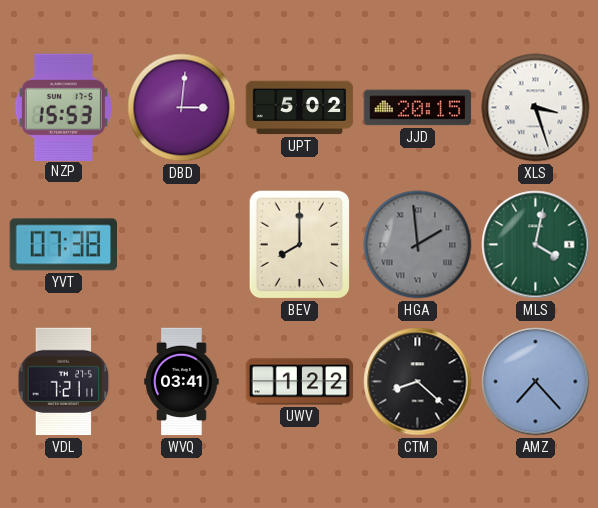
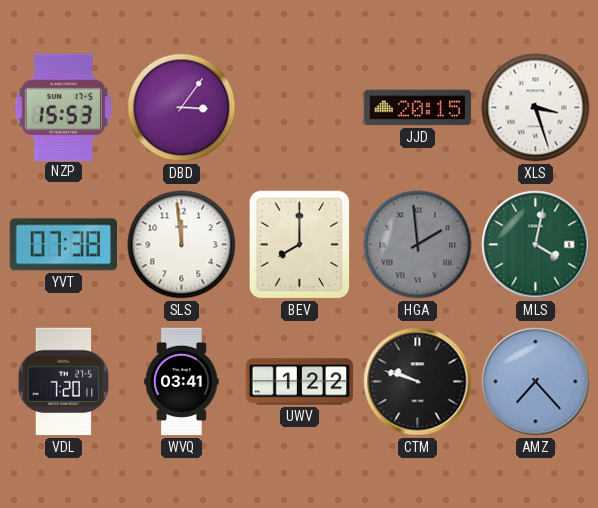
DBD: 3:01 -> 3:06 (182, 108)
UPT: 5:02 -> none (300, 108)
SLS: none -> 11:59 (182, 245)
VDL: 7:21 -> 7:20 (64, 382)
CTM: 8:22 -> 9:48 (418, 382)
